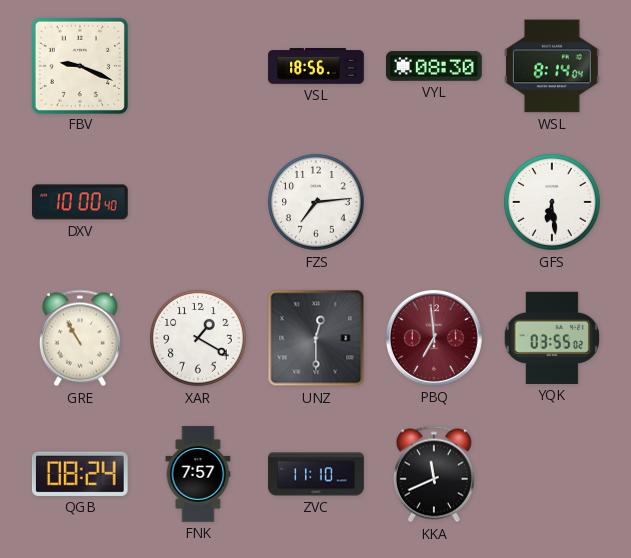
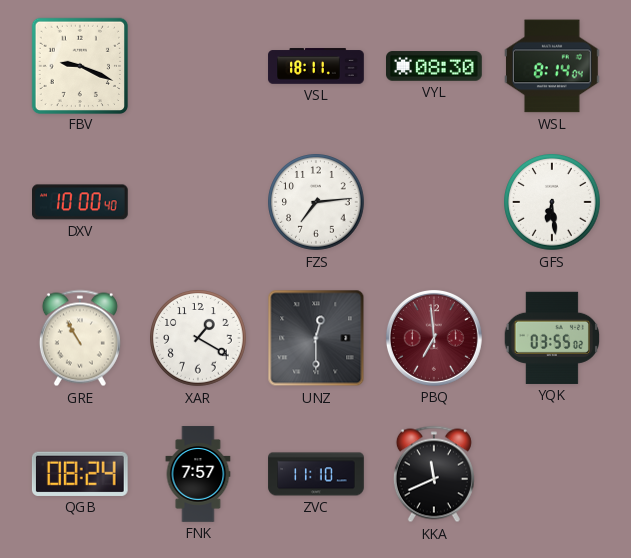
VSL: 18:56 -> 18:11 (316, 66)
